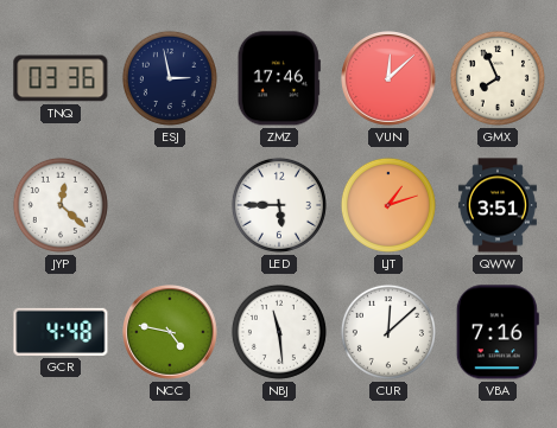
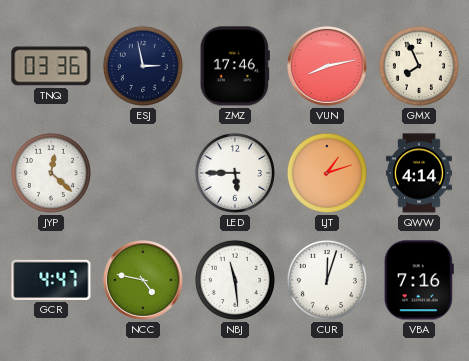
VUN: 12:08 -> 8:13 (328, 67)
QWW: 3:51 -> 4:14 (419, 173)
GCR: 4:48 -> 4:47 (51, 280)
CUR: 12:08 -> 12:03 (327, 280)
